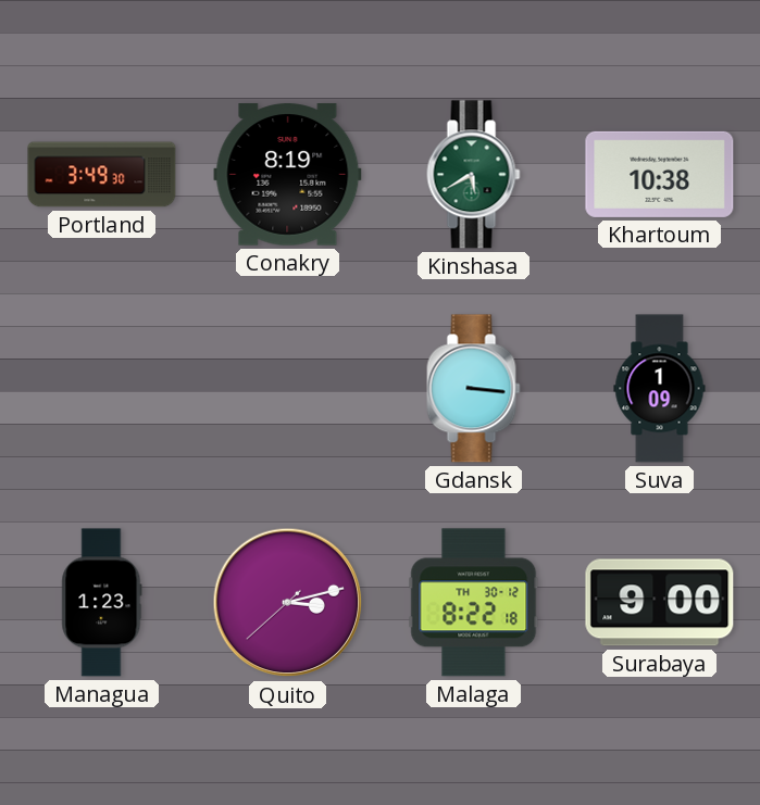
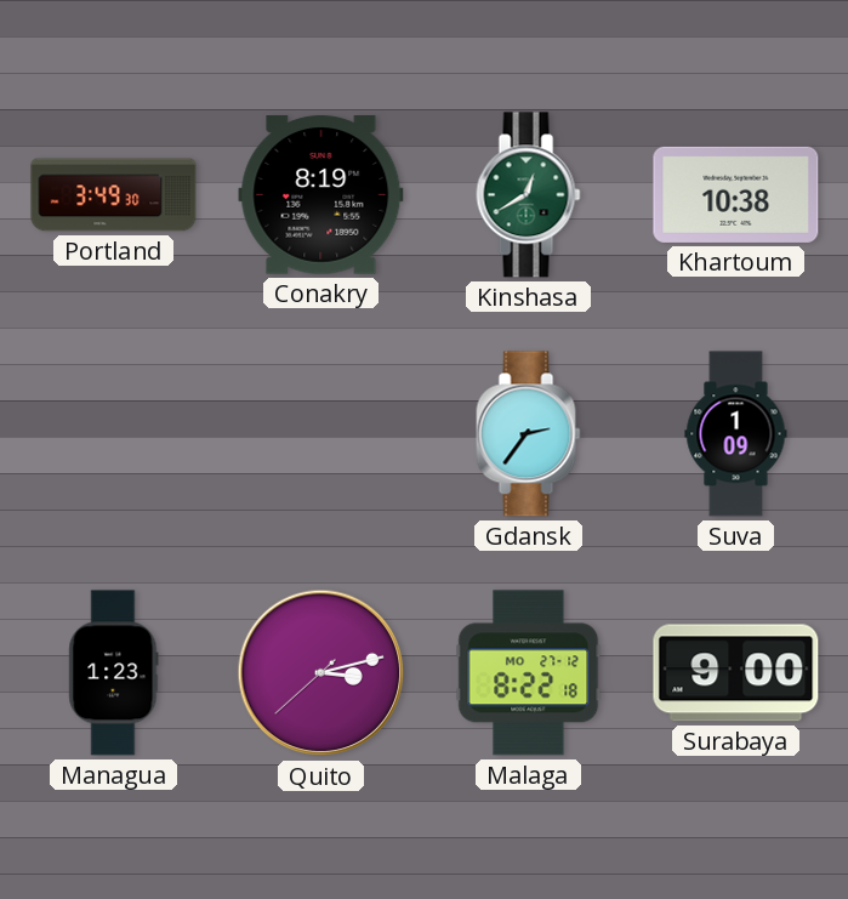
Kinshasa: 5:40 -> 12:40 (529, 195)
Gdansk: 3:16 -> 2:36 (529, 434)
Malaga date: TH 30-12 -> MO 27-12 (529, 673)
